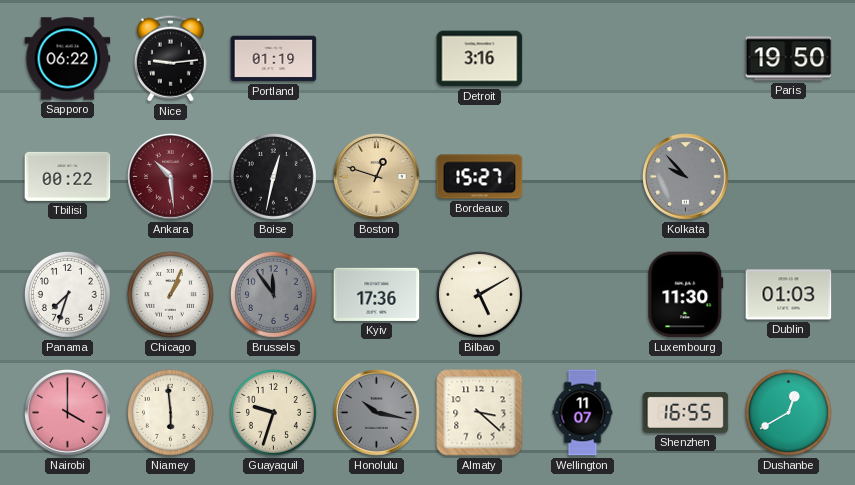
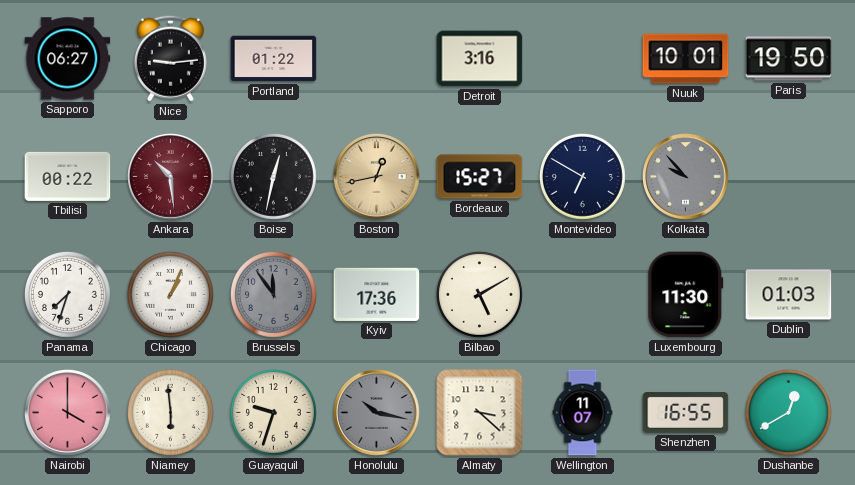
Sapporo: 06:22 -> 06:27 (68, 59)
Portland: 01:19 -> 01:22 (274, 59)
Nuuk: none -> 10:01 (686, 59)
Boston: 12:48 -> 12:43 (377, 177)
Montevideo: none -> 6:50 (582, 176)
